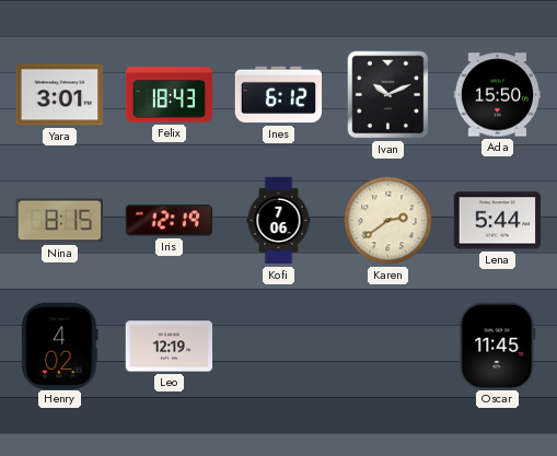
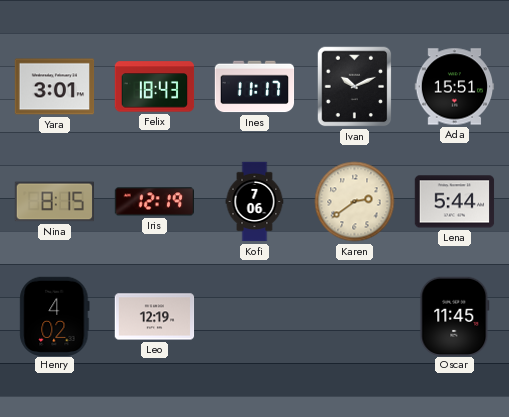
Ines: 6:12 -> 11:17 (255, 87)
Ada: 15:50 -> 15:51 (455, 87)
